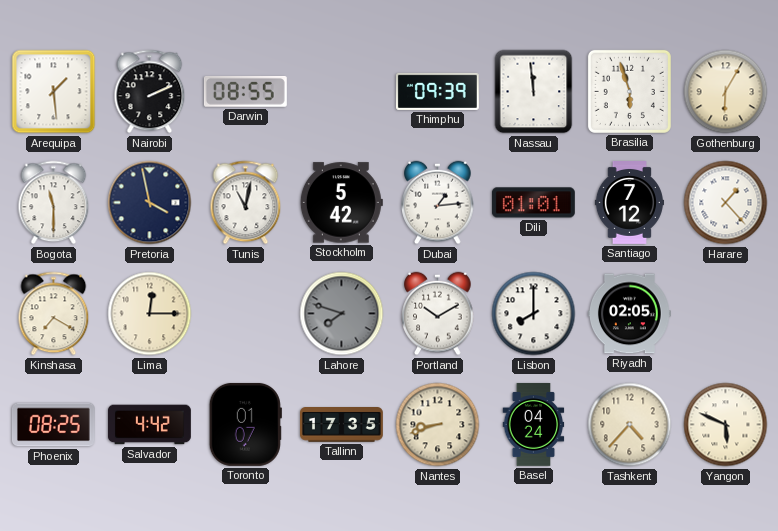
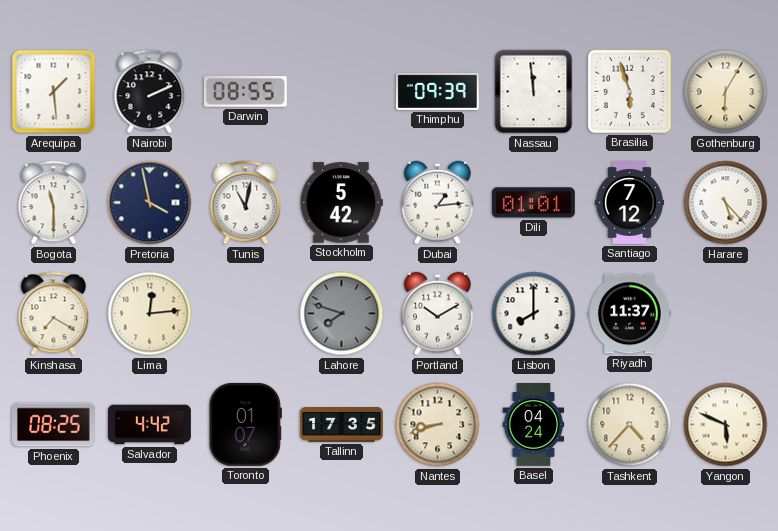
Harare: 1:23 -> 5:23 (726, 203)
Lima: 12:15 -> 12:14 (150, 314)
Riyadh: 02:05 -> 11:37 (629, 314)
